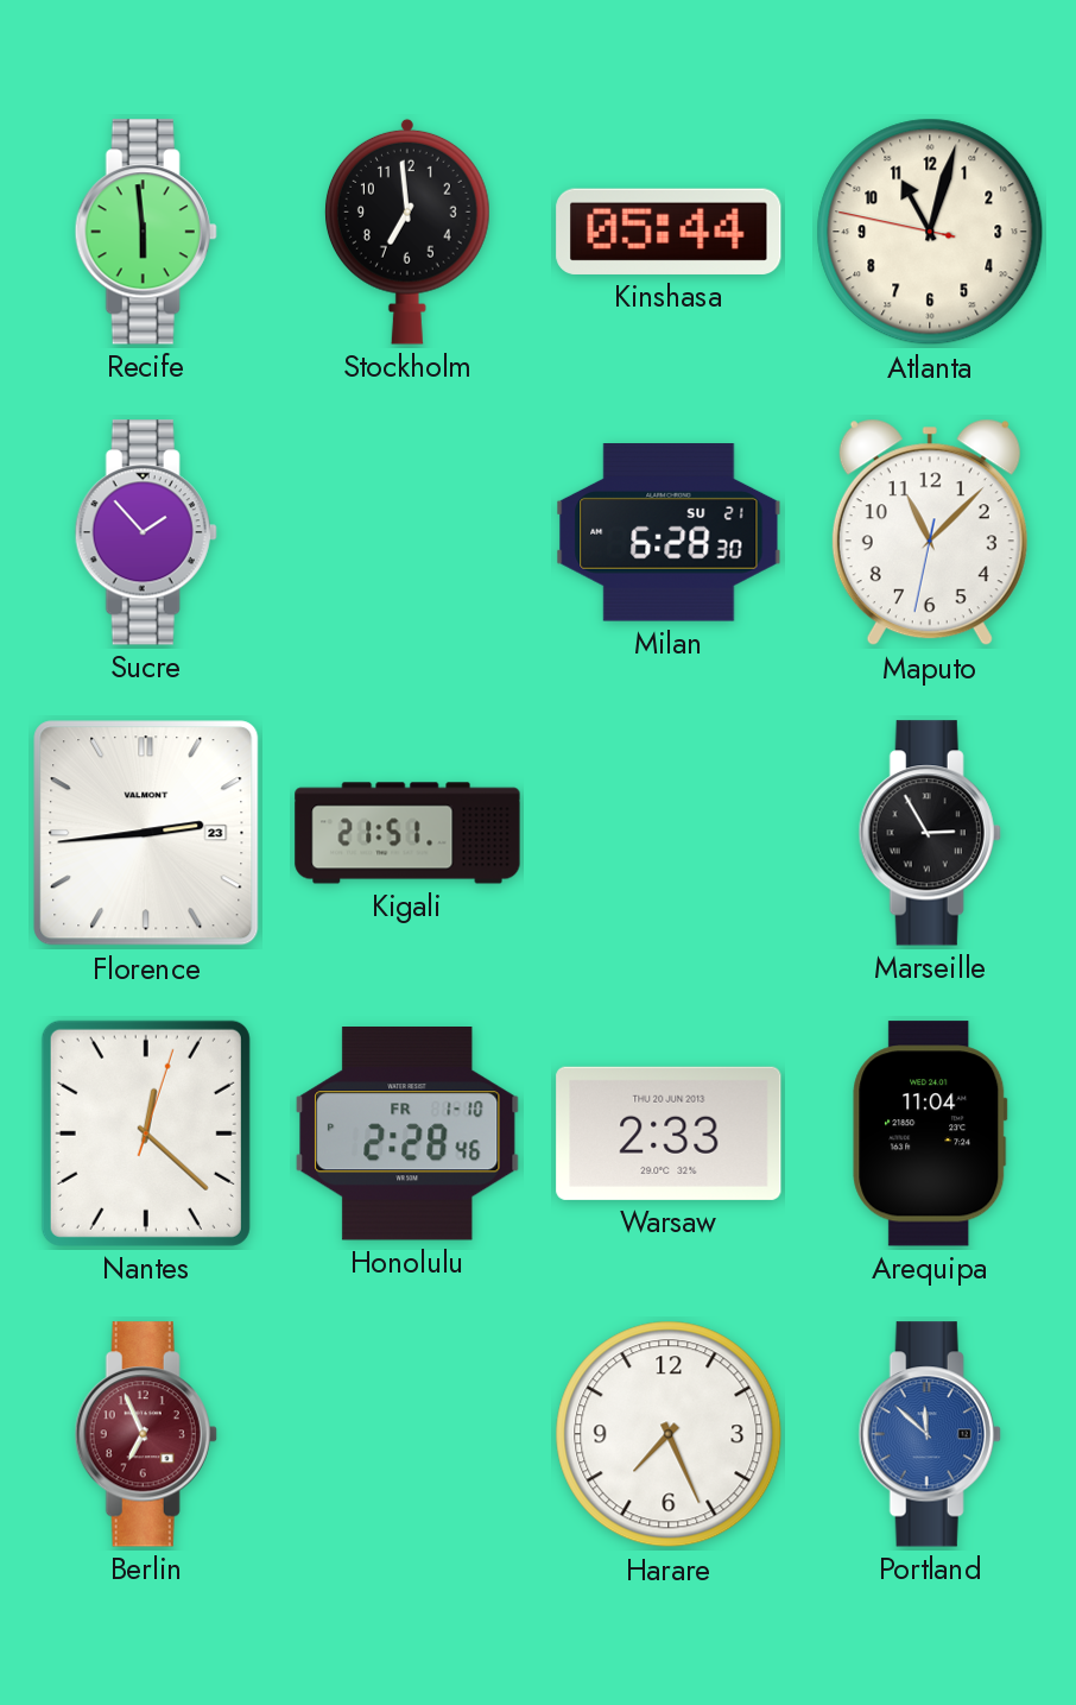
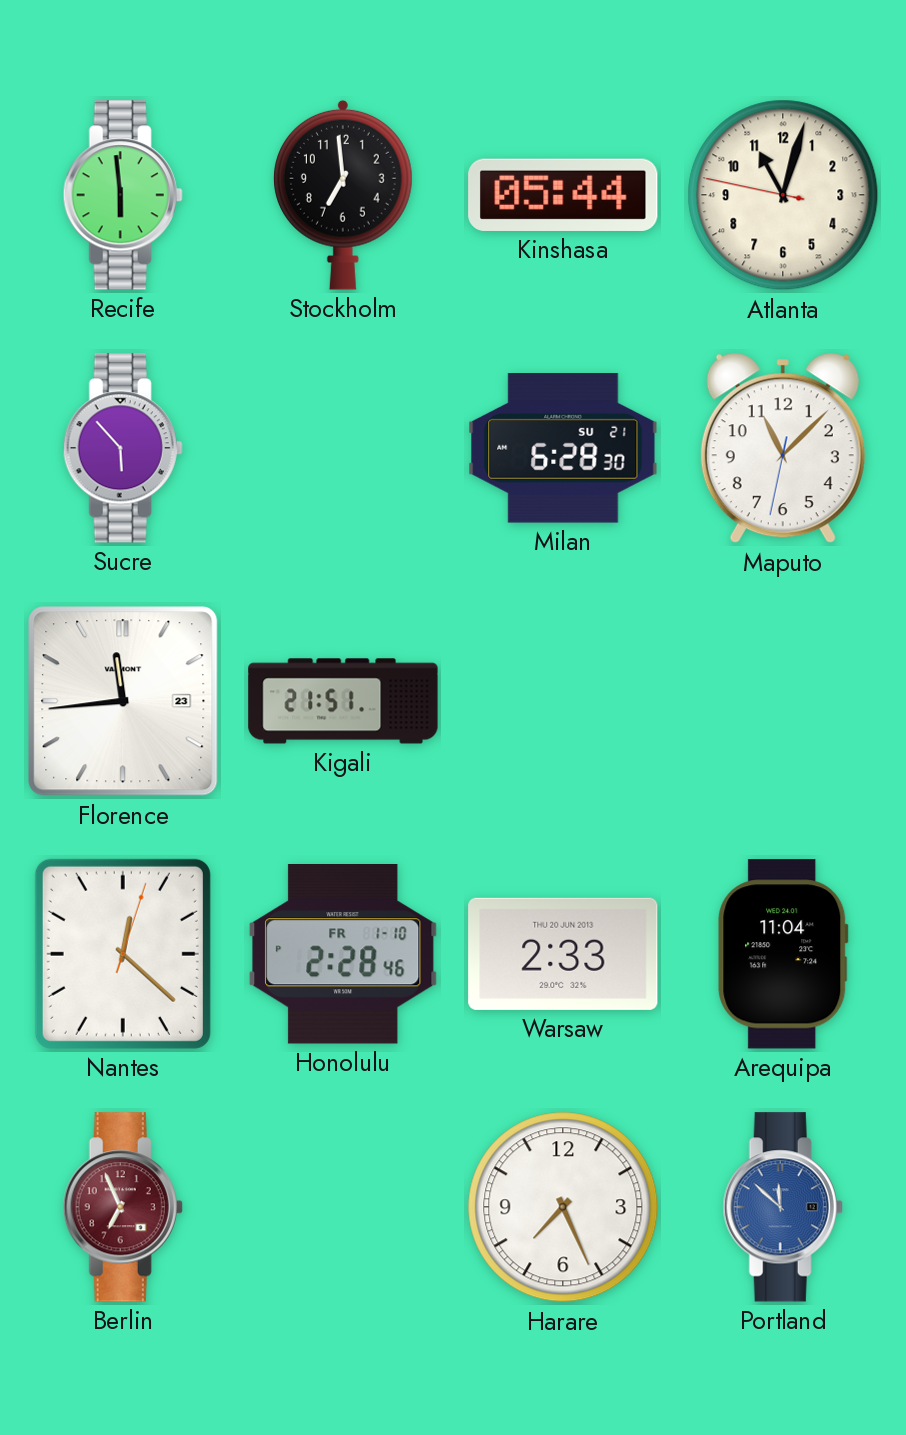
Sucre: 1:53 -> 5:53 (123, 448)
Florence: 2:44 -> 11:44 (123, 701)
Marseille: 2:55 -> none (930, 833)
